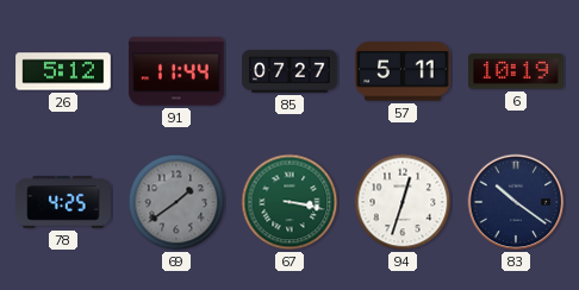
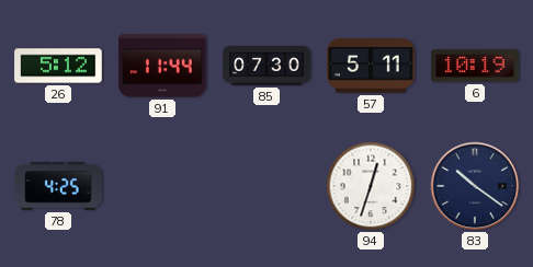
85: 07:27 -> 07:30 (266, 67)
69: 1:39 -> none (176, 202)
67: 3:17 -> none (289, 202)
